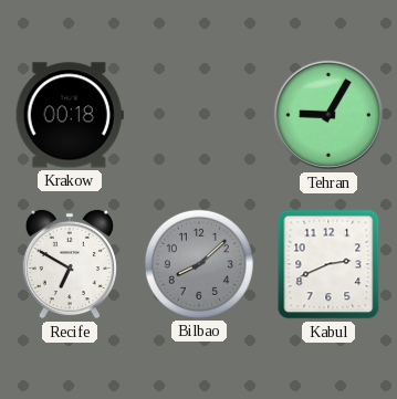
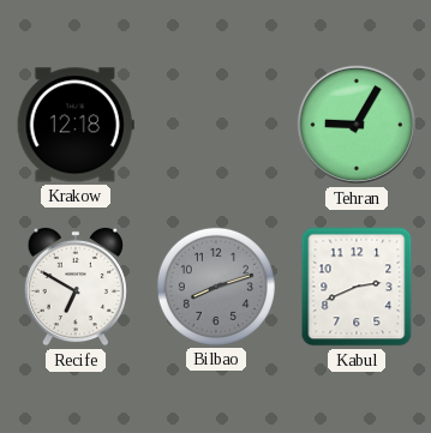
Krakow: 00:18 -> 12:18 (76, 125)
Bilbao: 8:08 -> 8:12 (216, 287)
